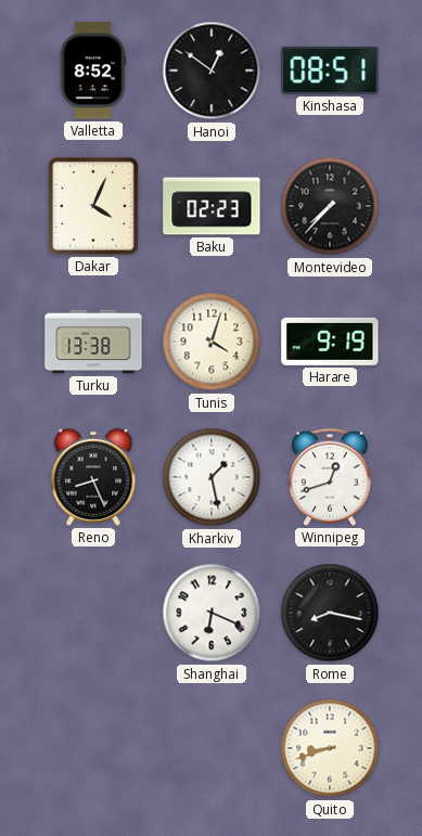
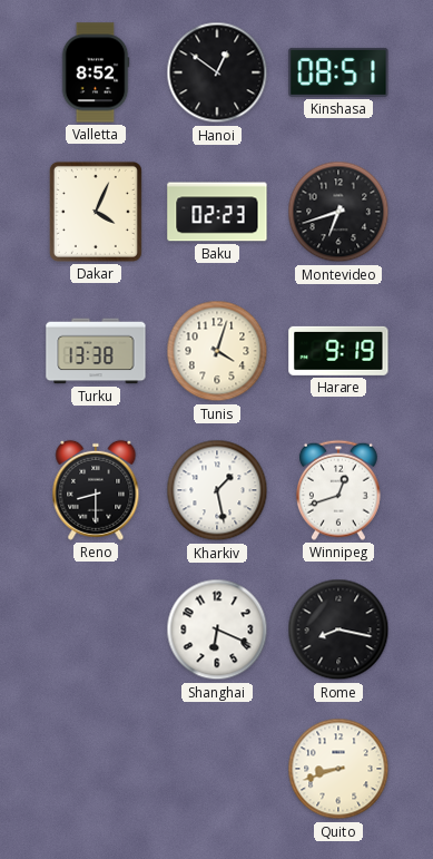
Montevideo: 7:37 -> 6:42 (338, 212)
Reno: 8:26 -> 8:30 (96, 490)
